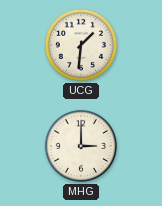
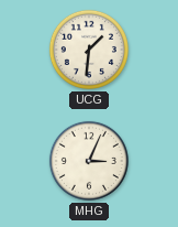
MHG: 3:00 -> 3:04 (89, 161)
